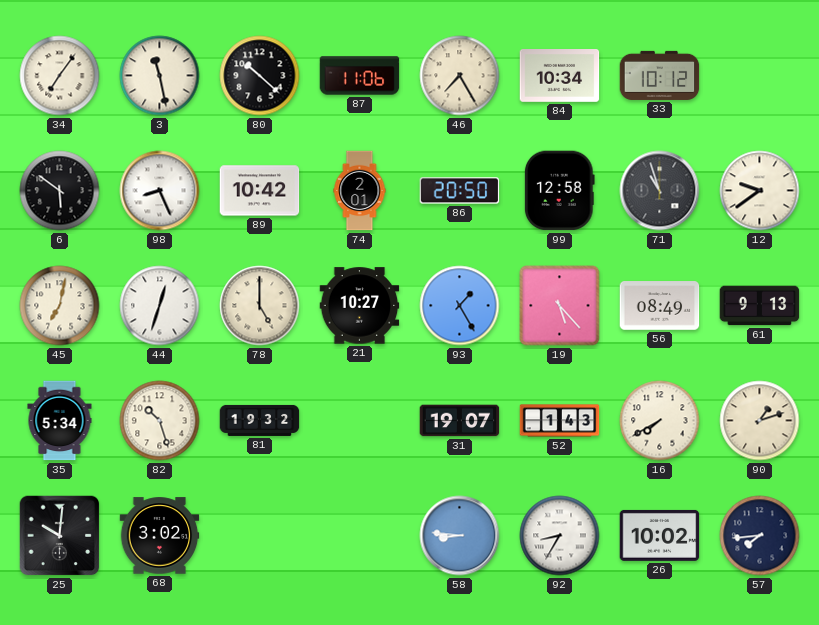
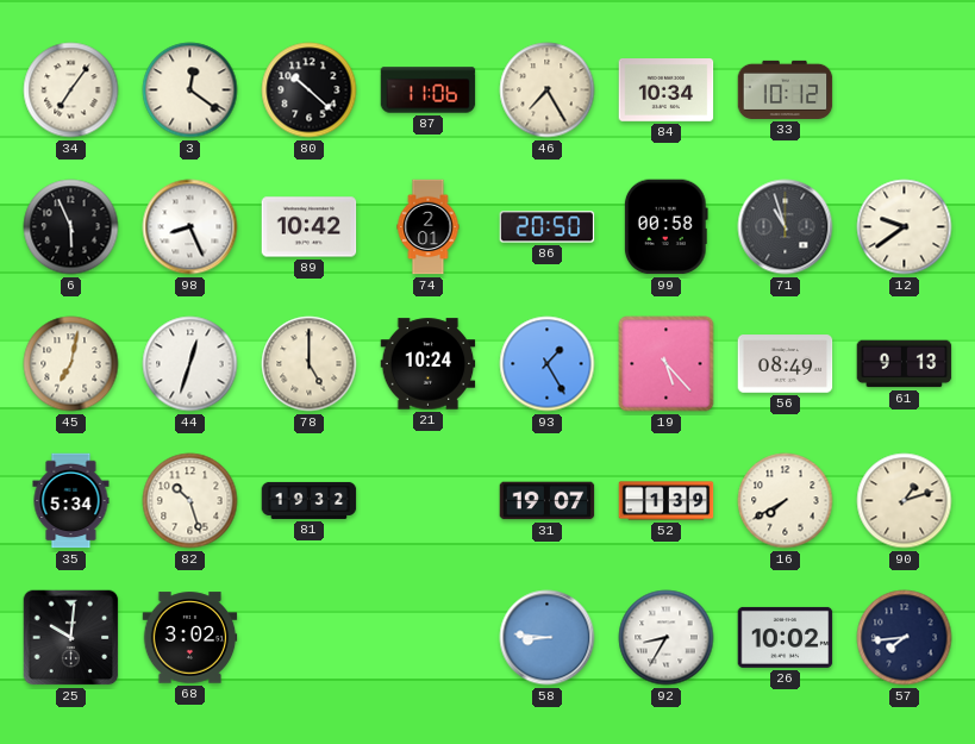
3: 11:28 -> 12:21 (190, 90)
6: 5:51 -> 5:56 (71, 227)
99: 12:58 -> 00:58 (665, 227)
21: 10:27 -> 10:24 (429, 364)
52: 1:43 -> 1:39 (667, 501)
